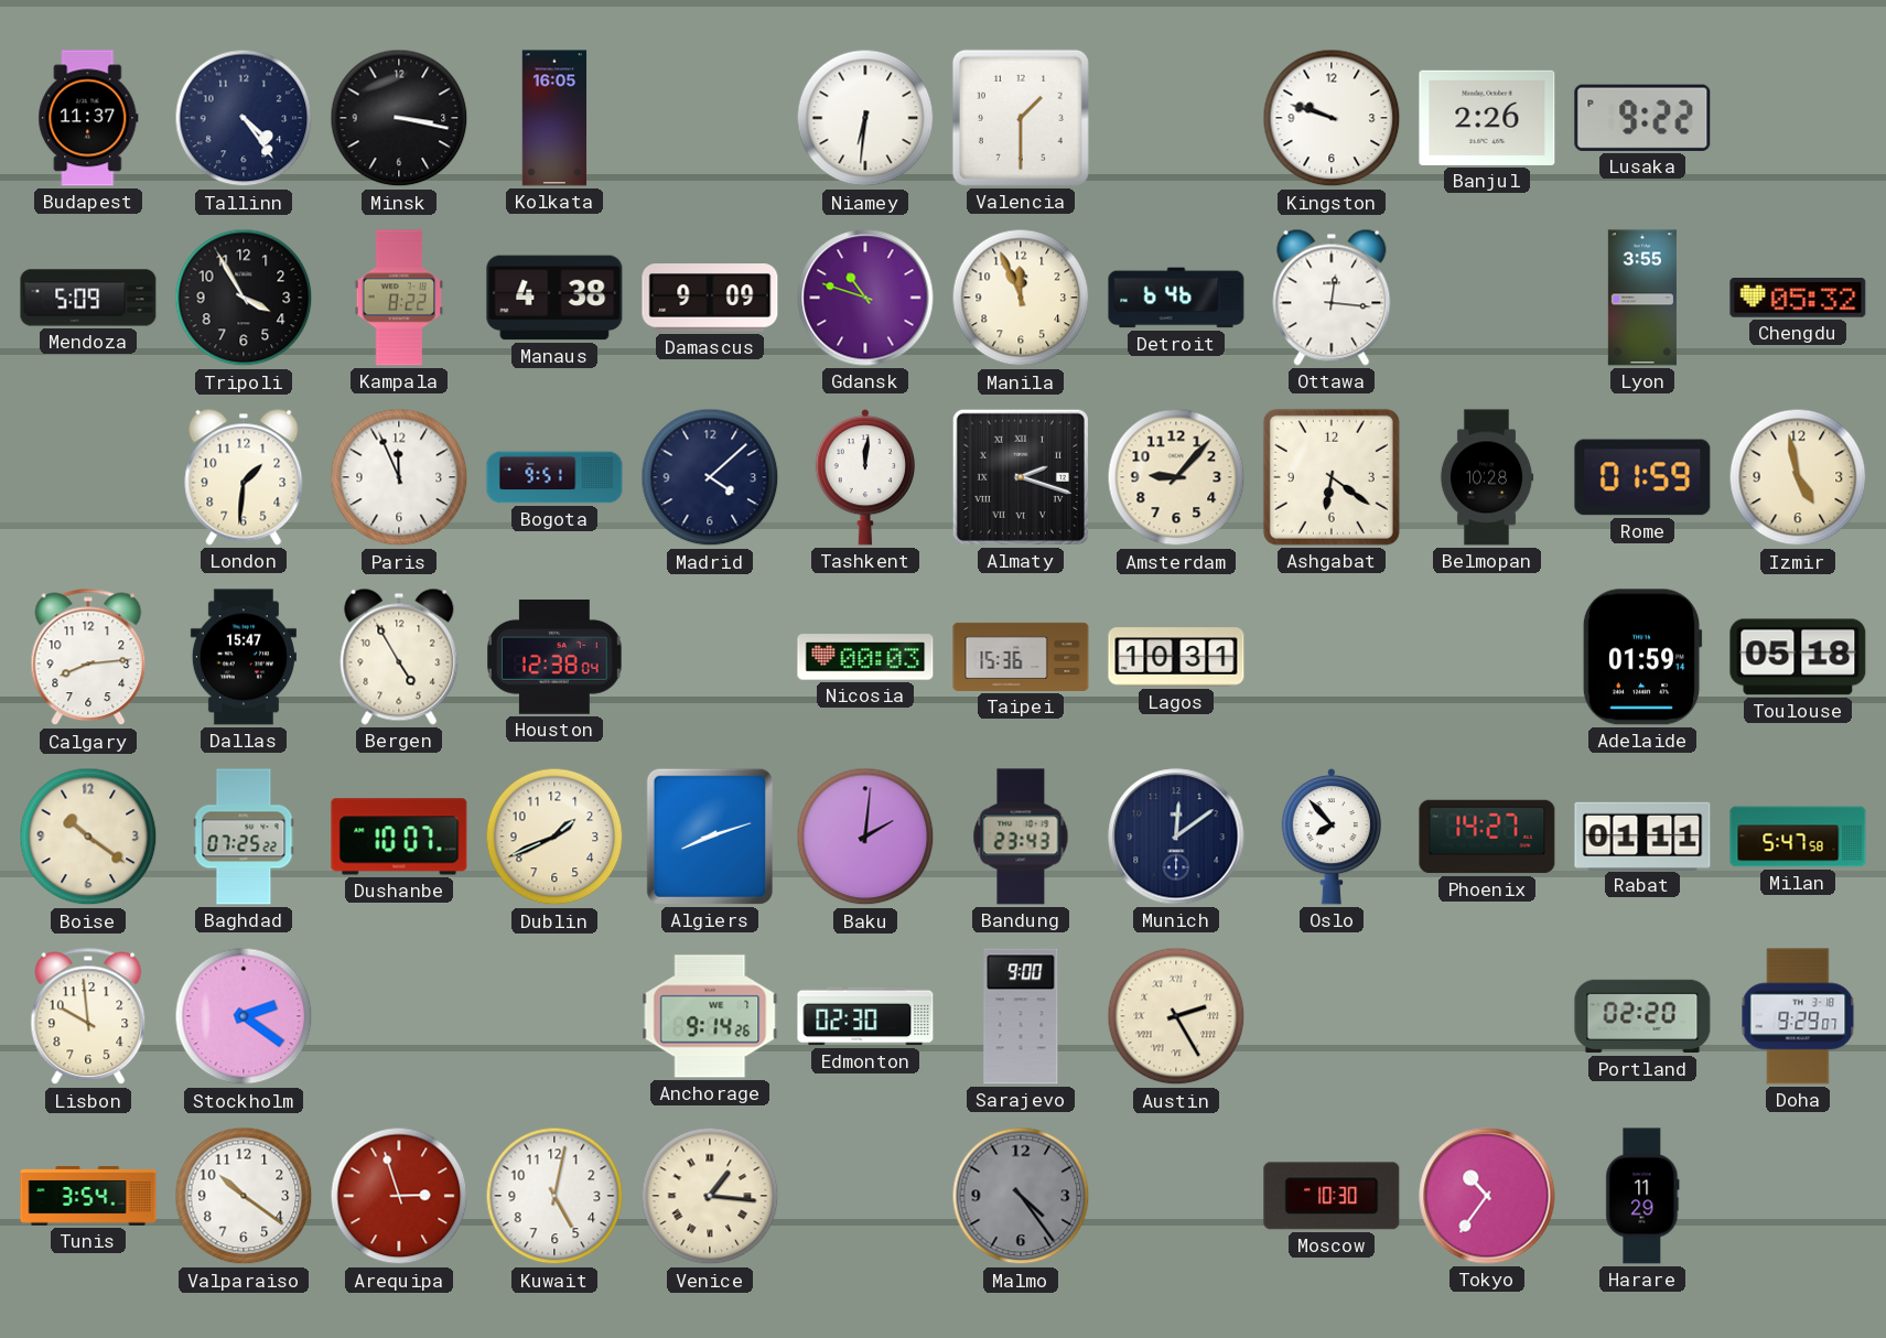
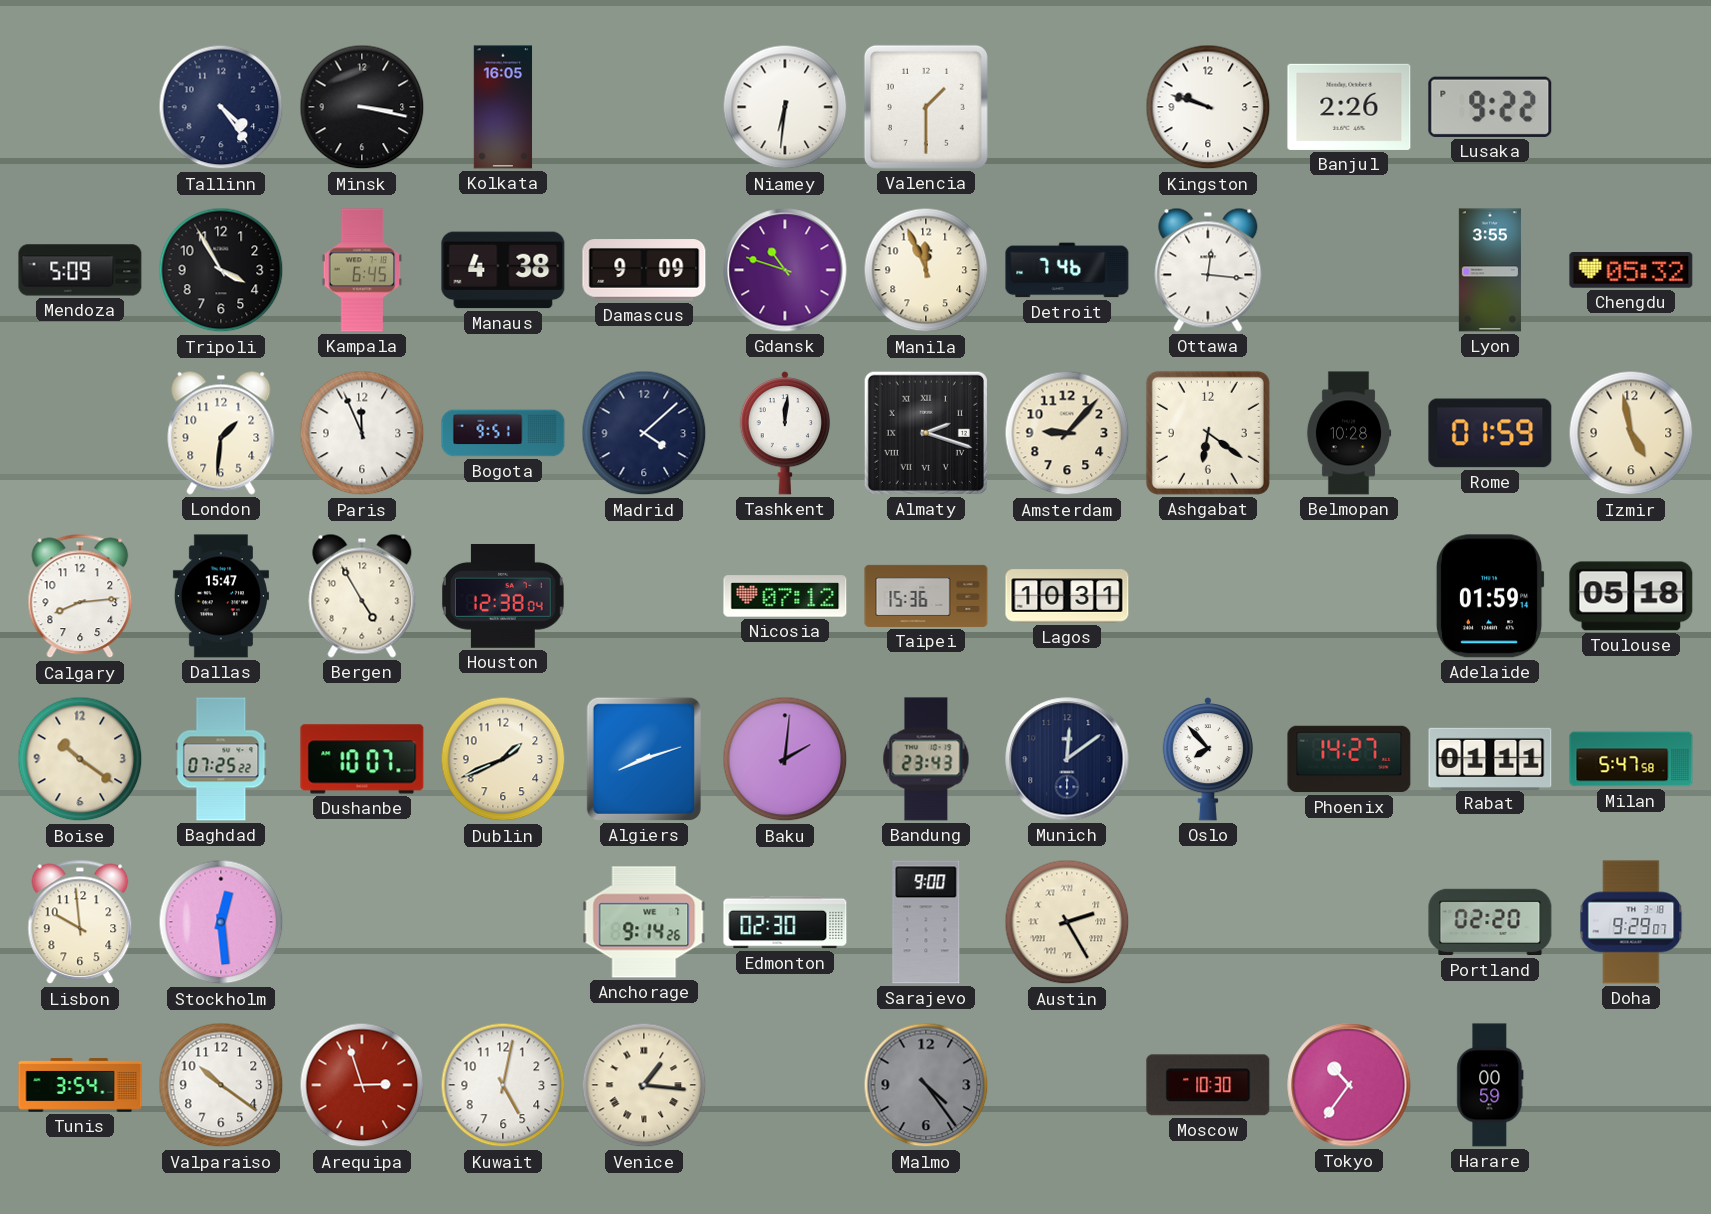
Budapest: 11:37 -> none (88, 118)
Kampala: 8:22 -> 6:45 (362, 270)
Detroit: 6:46 -> 7:46 (1067, 270)
Nicosia: 00:03 -> 07:12 (785, 596)
Stockholm: 2:21 -> 12:29 (221, 922)
Harare: 11:29 -> 00:59 (1490, 1085)
